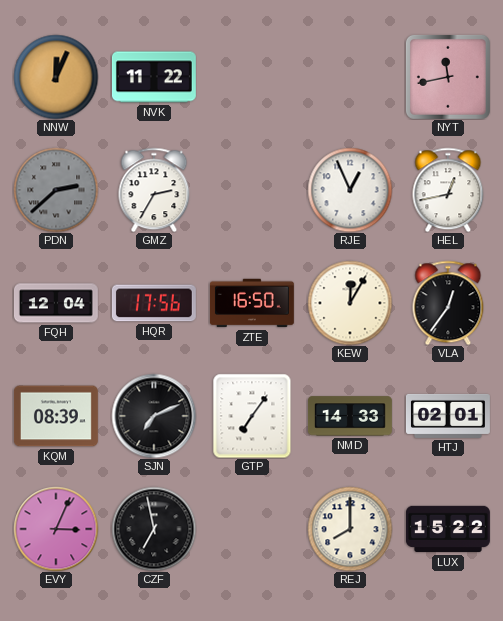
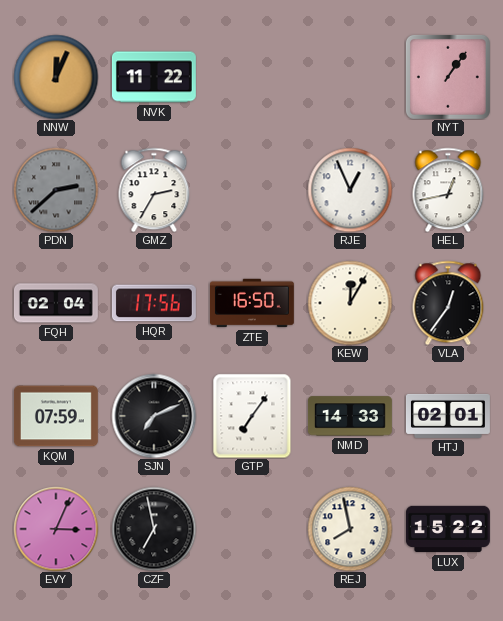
NYT: 11:43 -> 1:06 (448, 77)
FQH: 12:04 -> 02:04 (56, 303)
KQM: 08:39 -> 07:59 (56, 416)
REJ: 8:00 -> 7:58 (350, 529)
